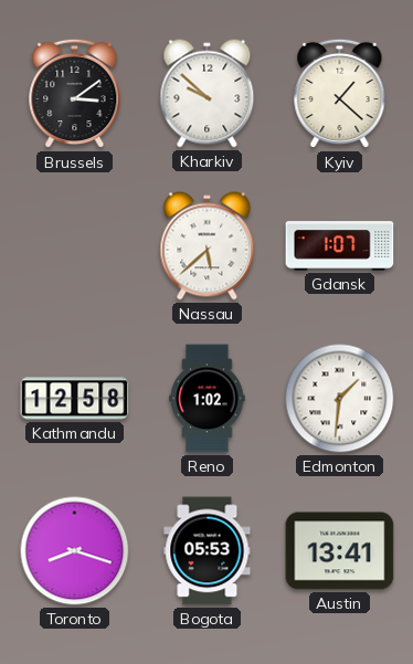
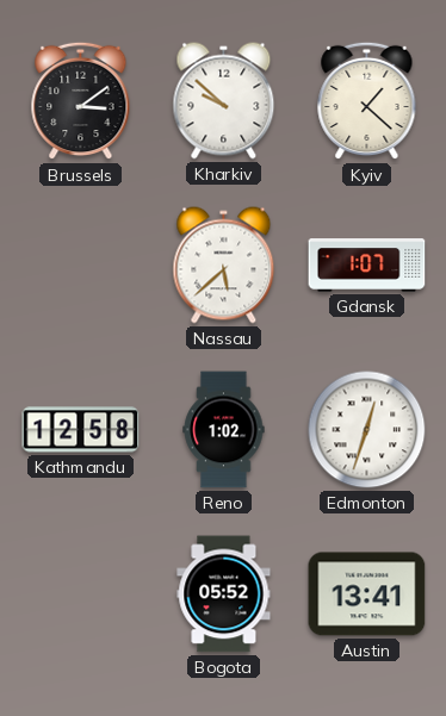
Edmonton: 1:31 -> 12:33 (367, 430)
Toronto: 8:18 -> none (75, 551)
Bogota: 05:53 -> 05:52 (224, 594)
